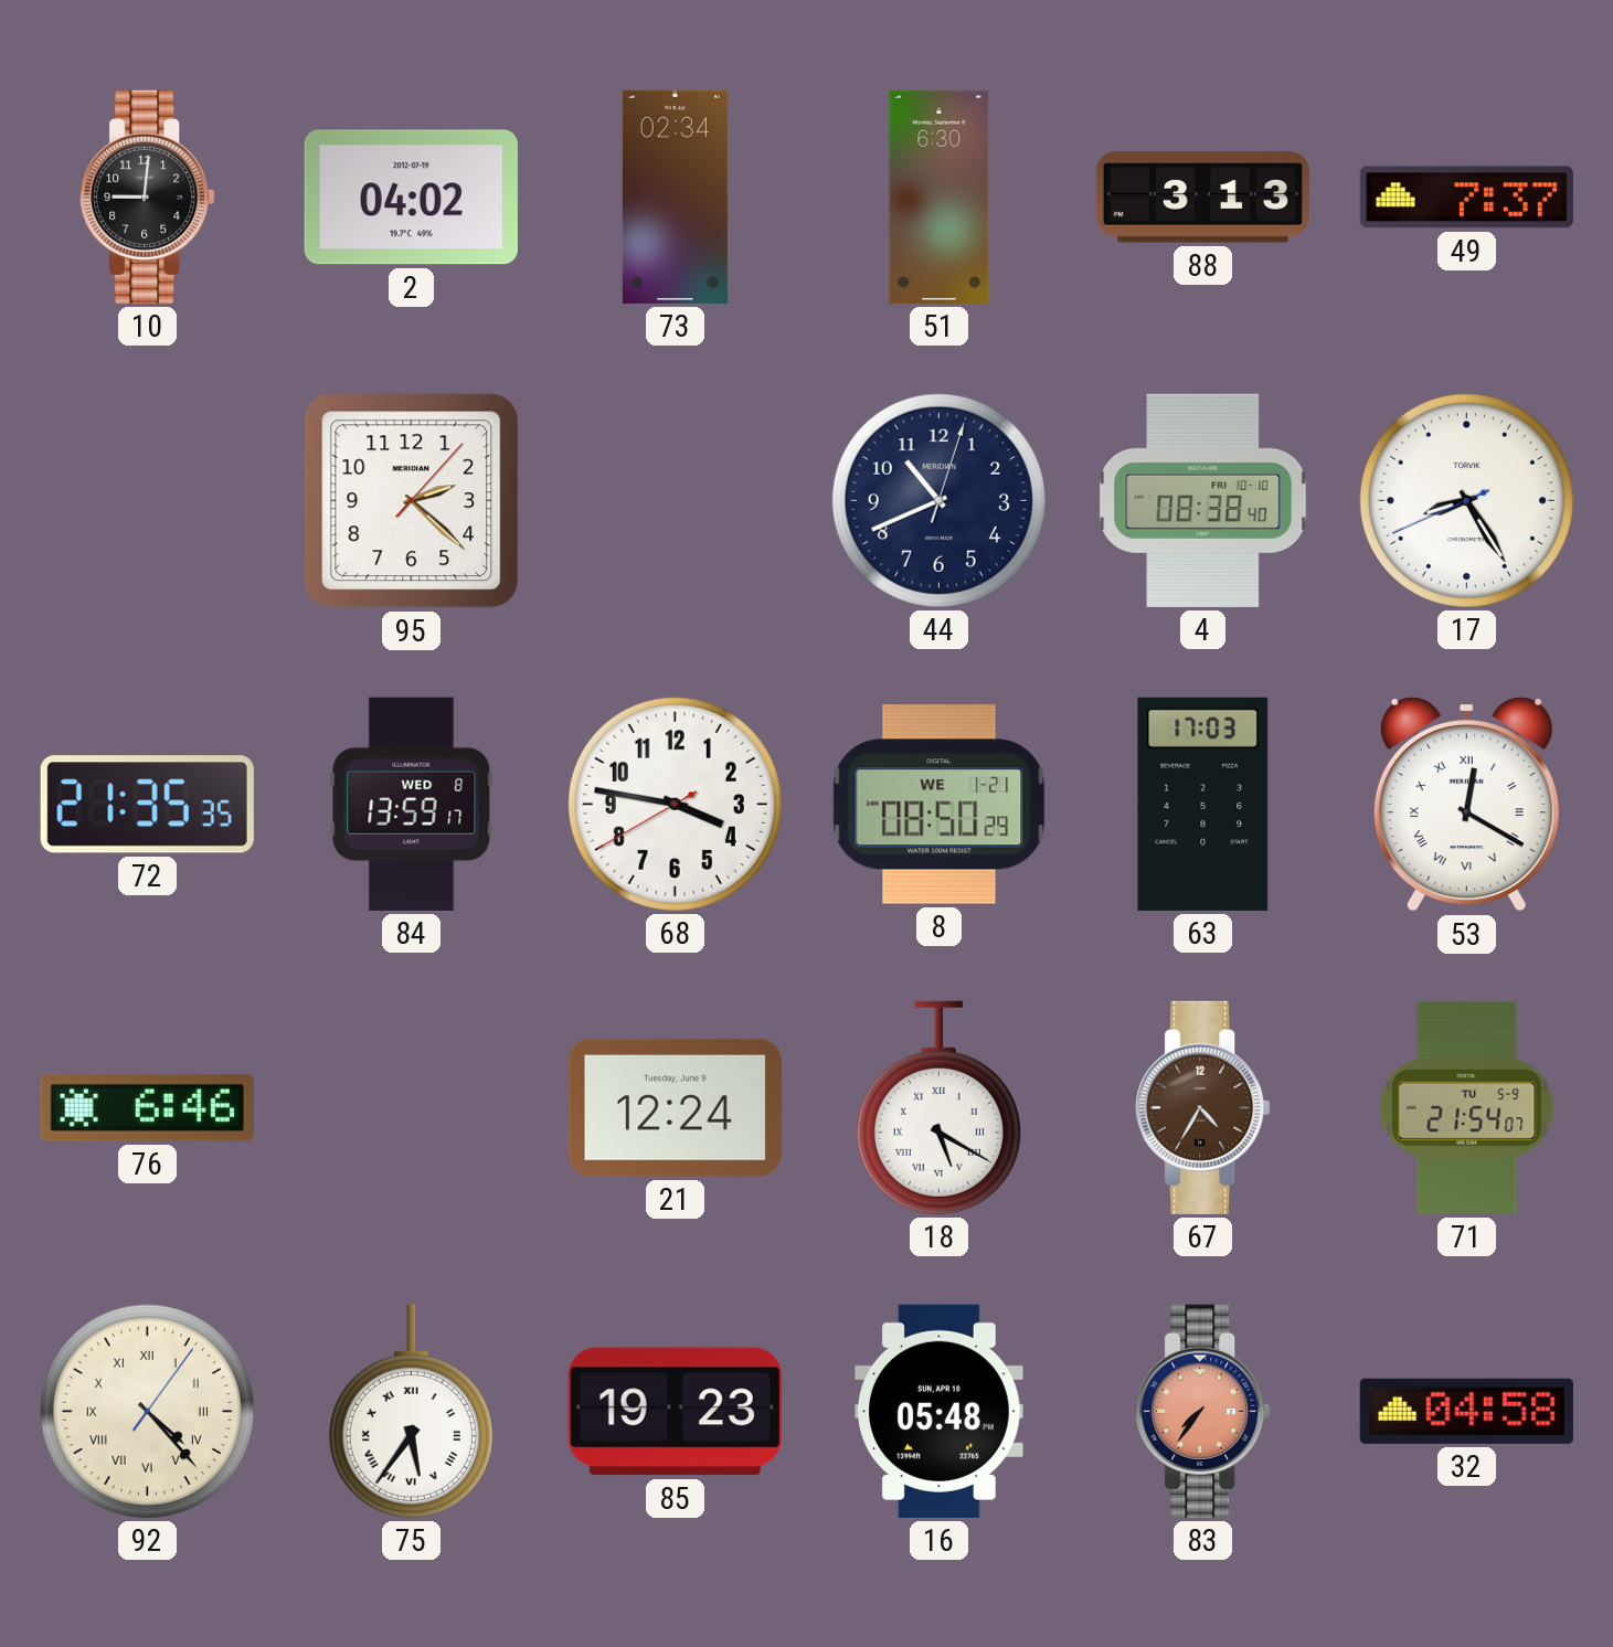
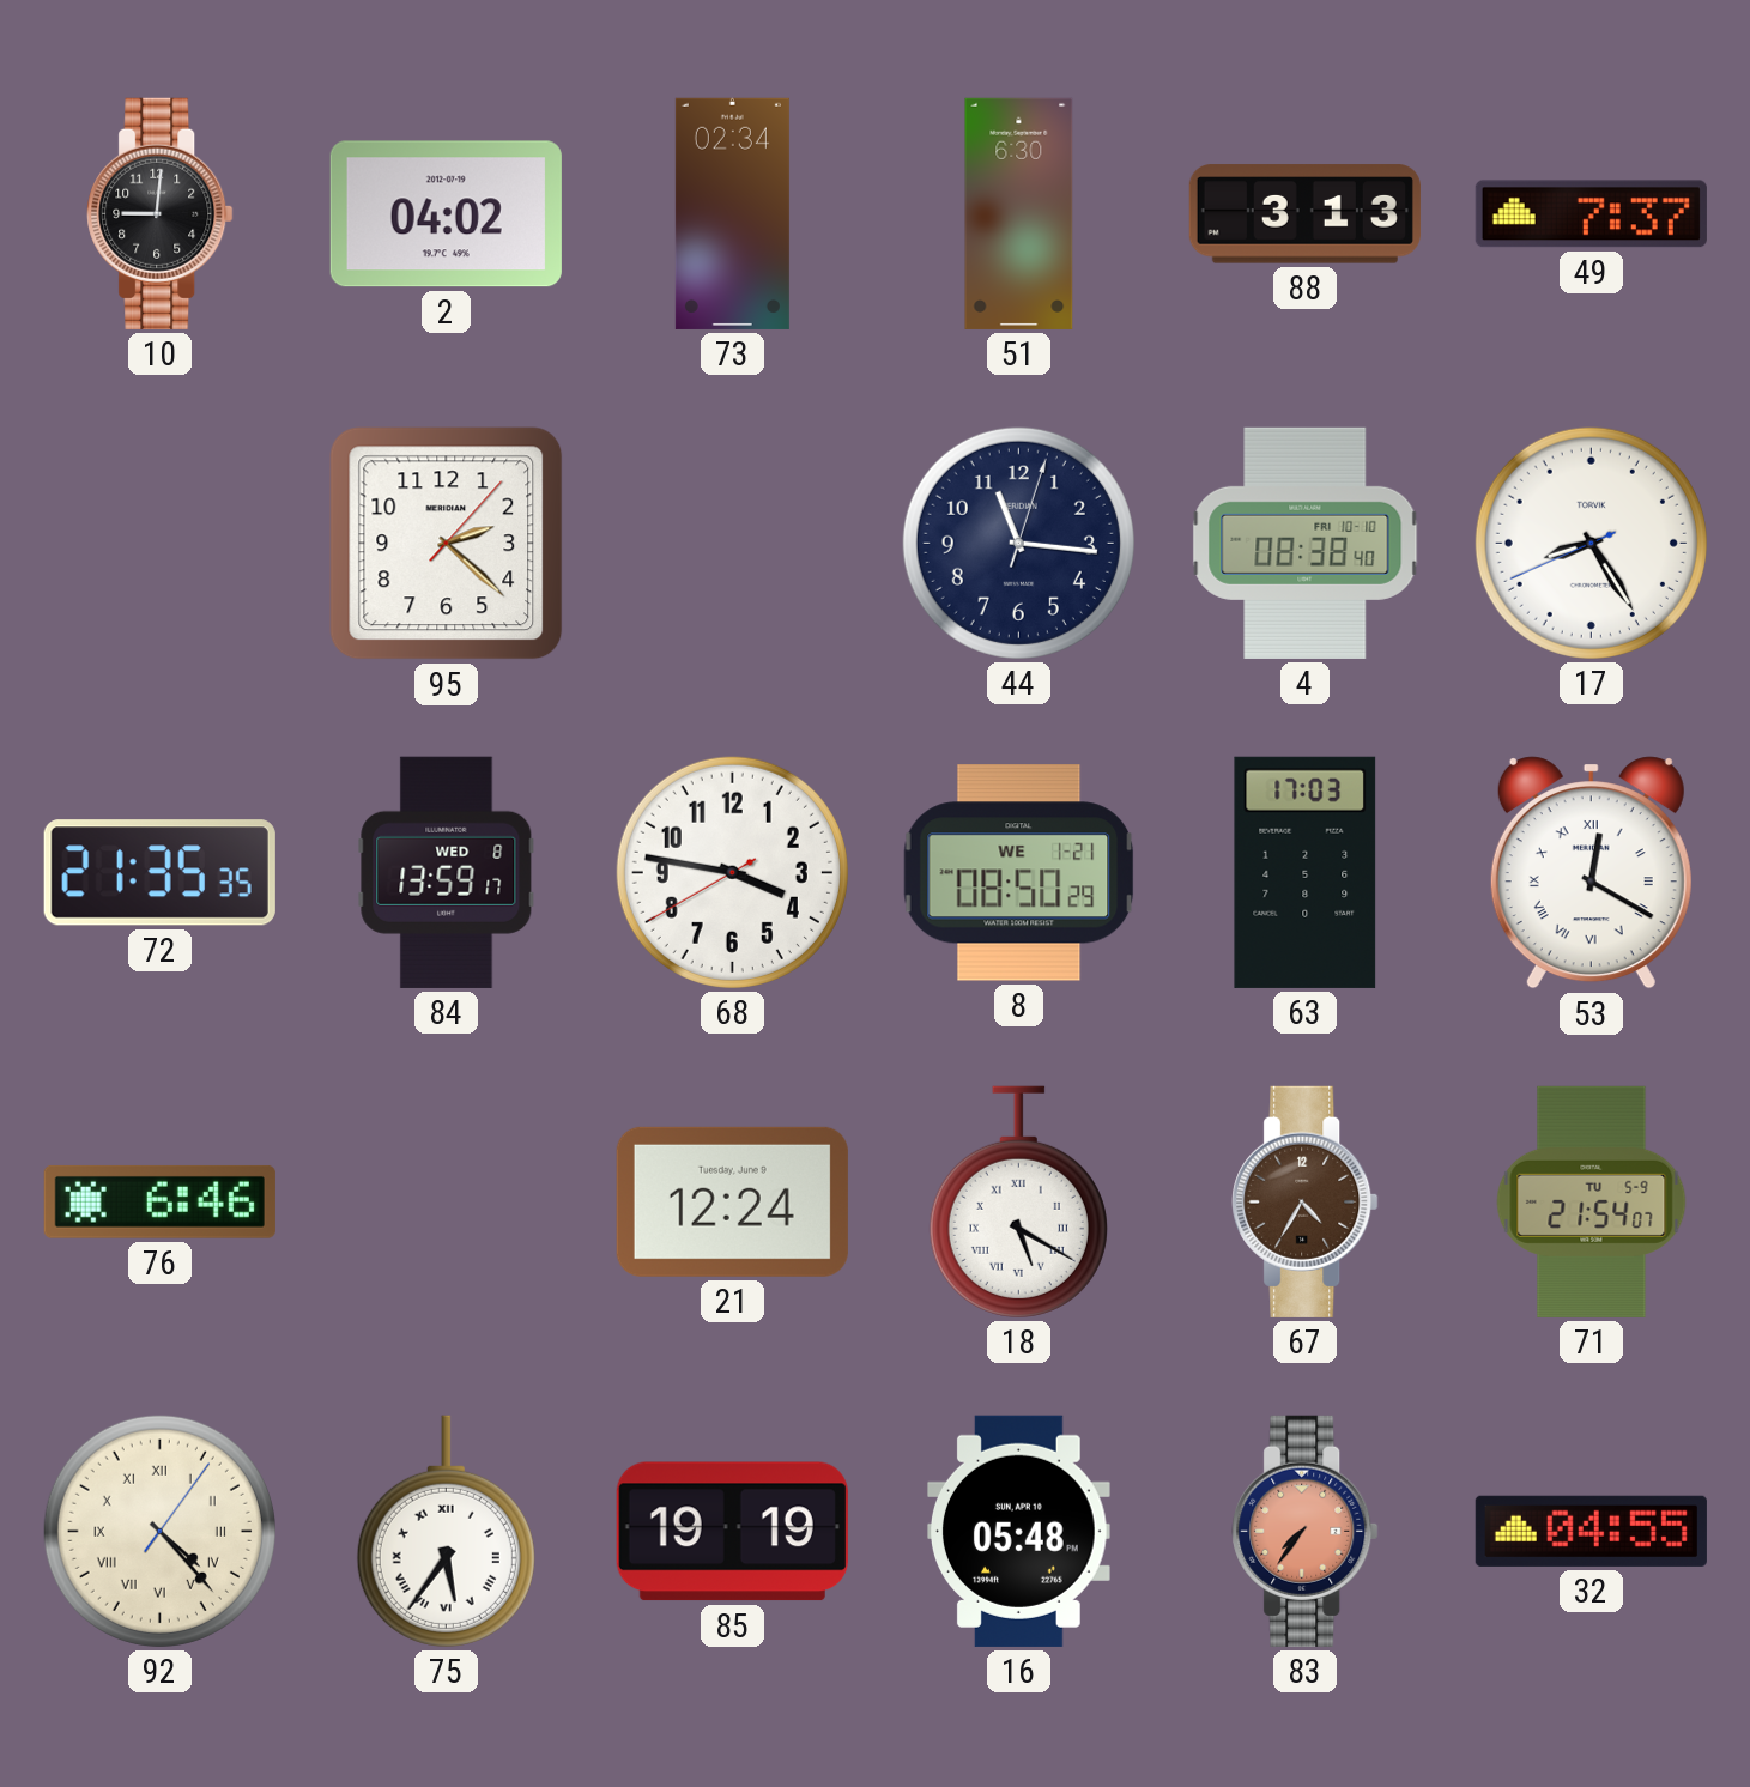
44: 10:41 -> 11:16 (1018, 543)
85: 19:23 -> 19:19 (732, 1532)
32: 04:58 -> 04:55 (1591, 1531)
